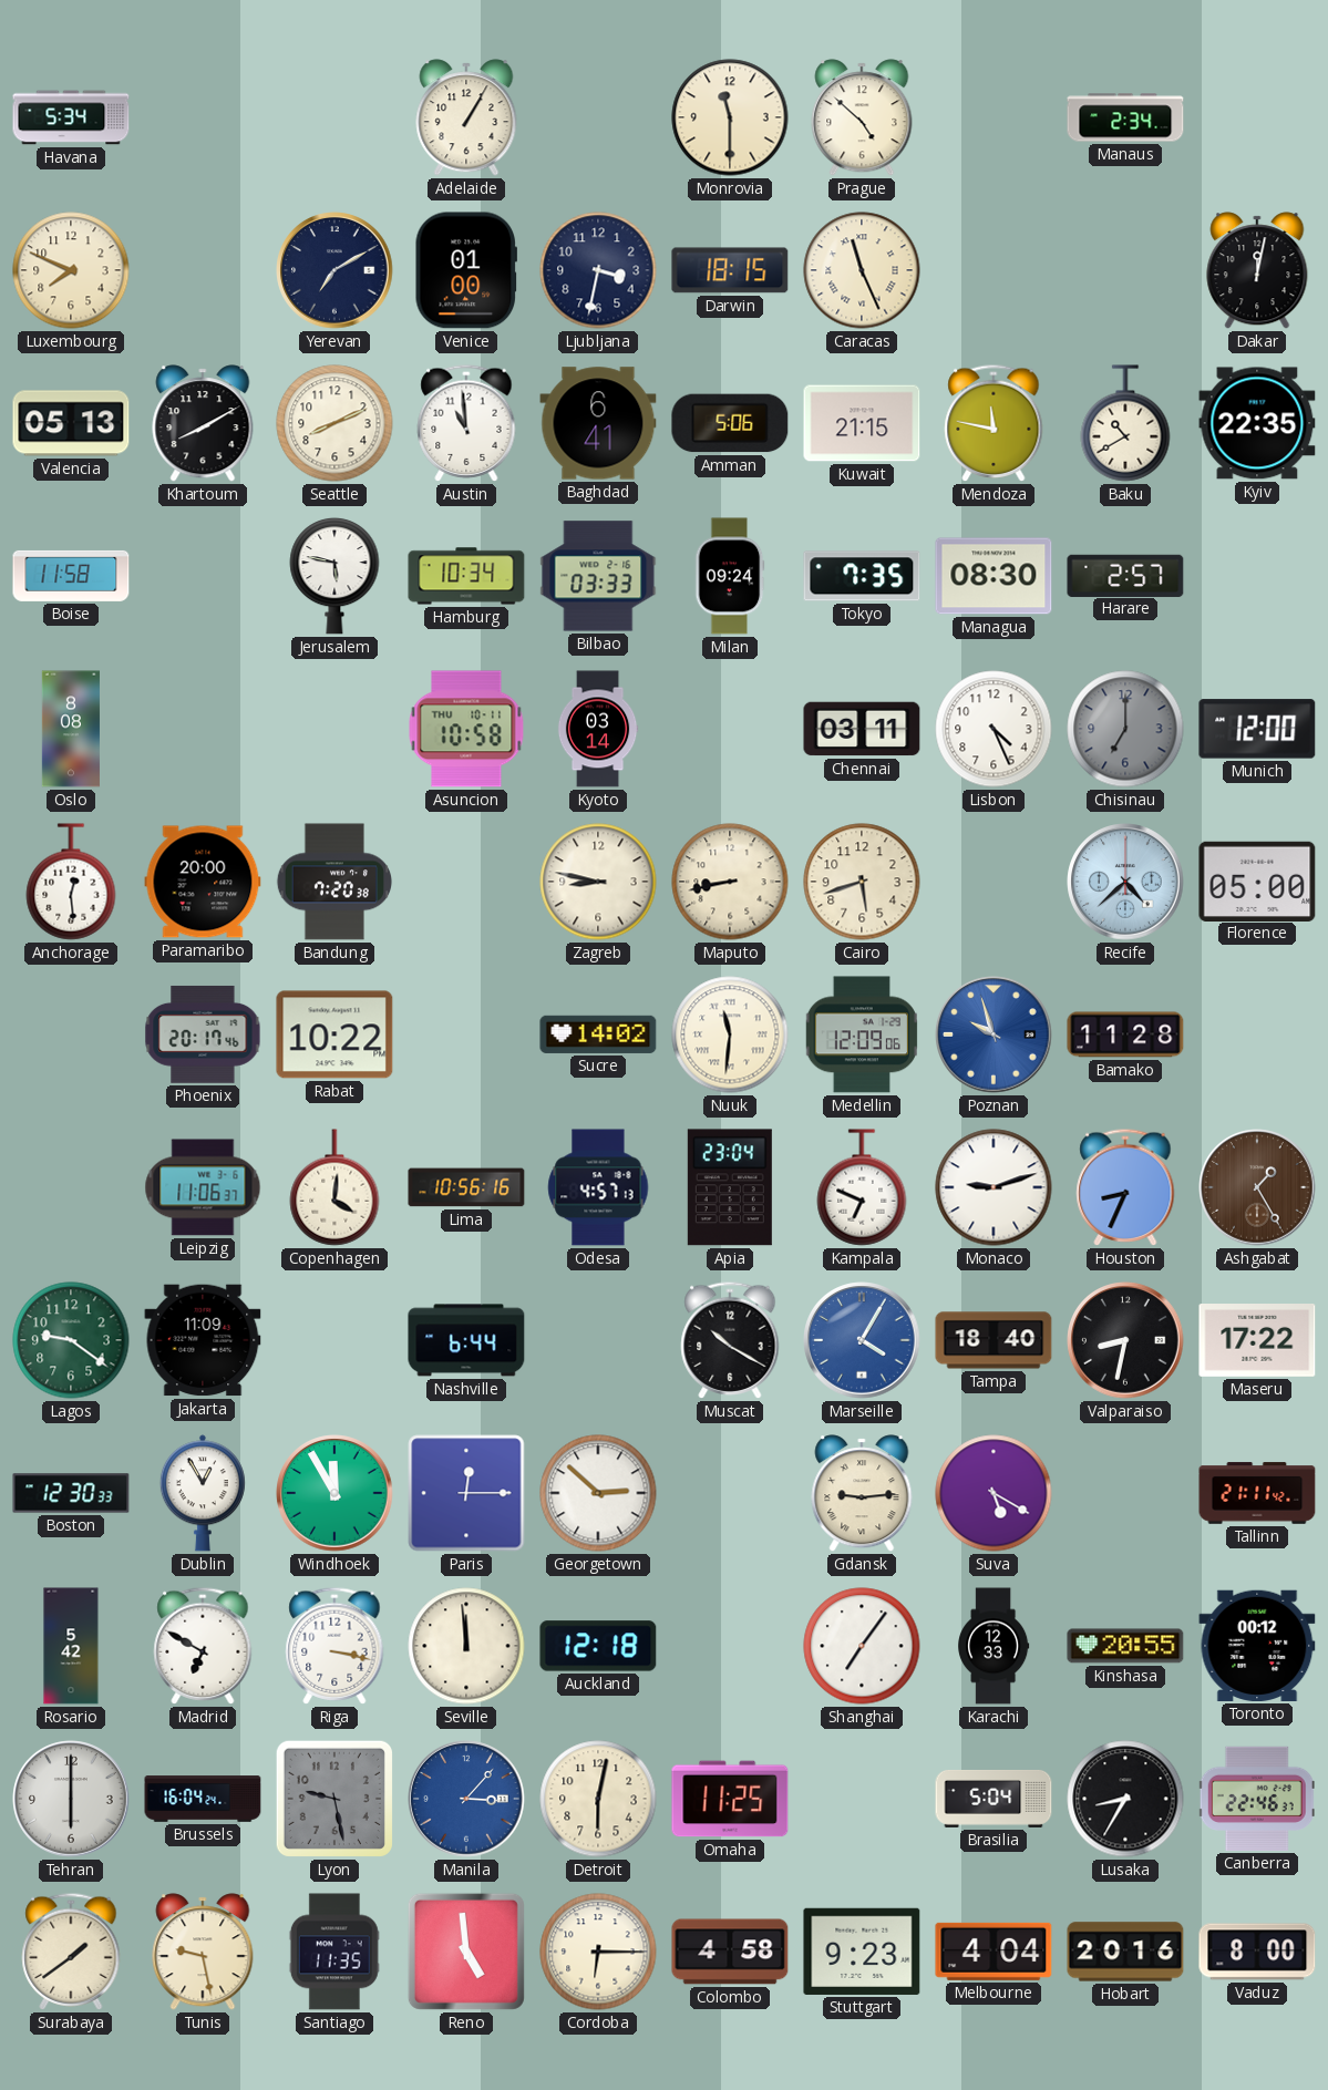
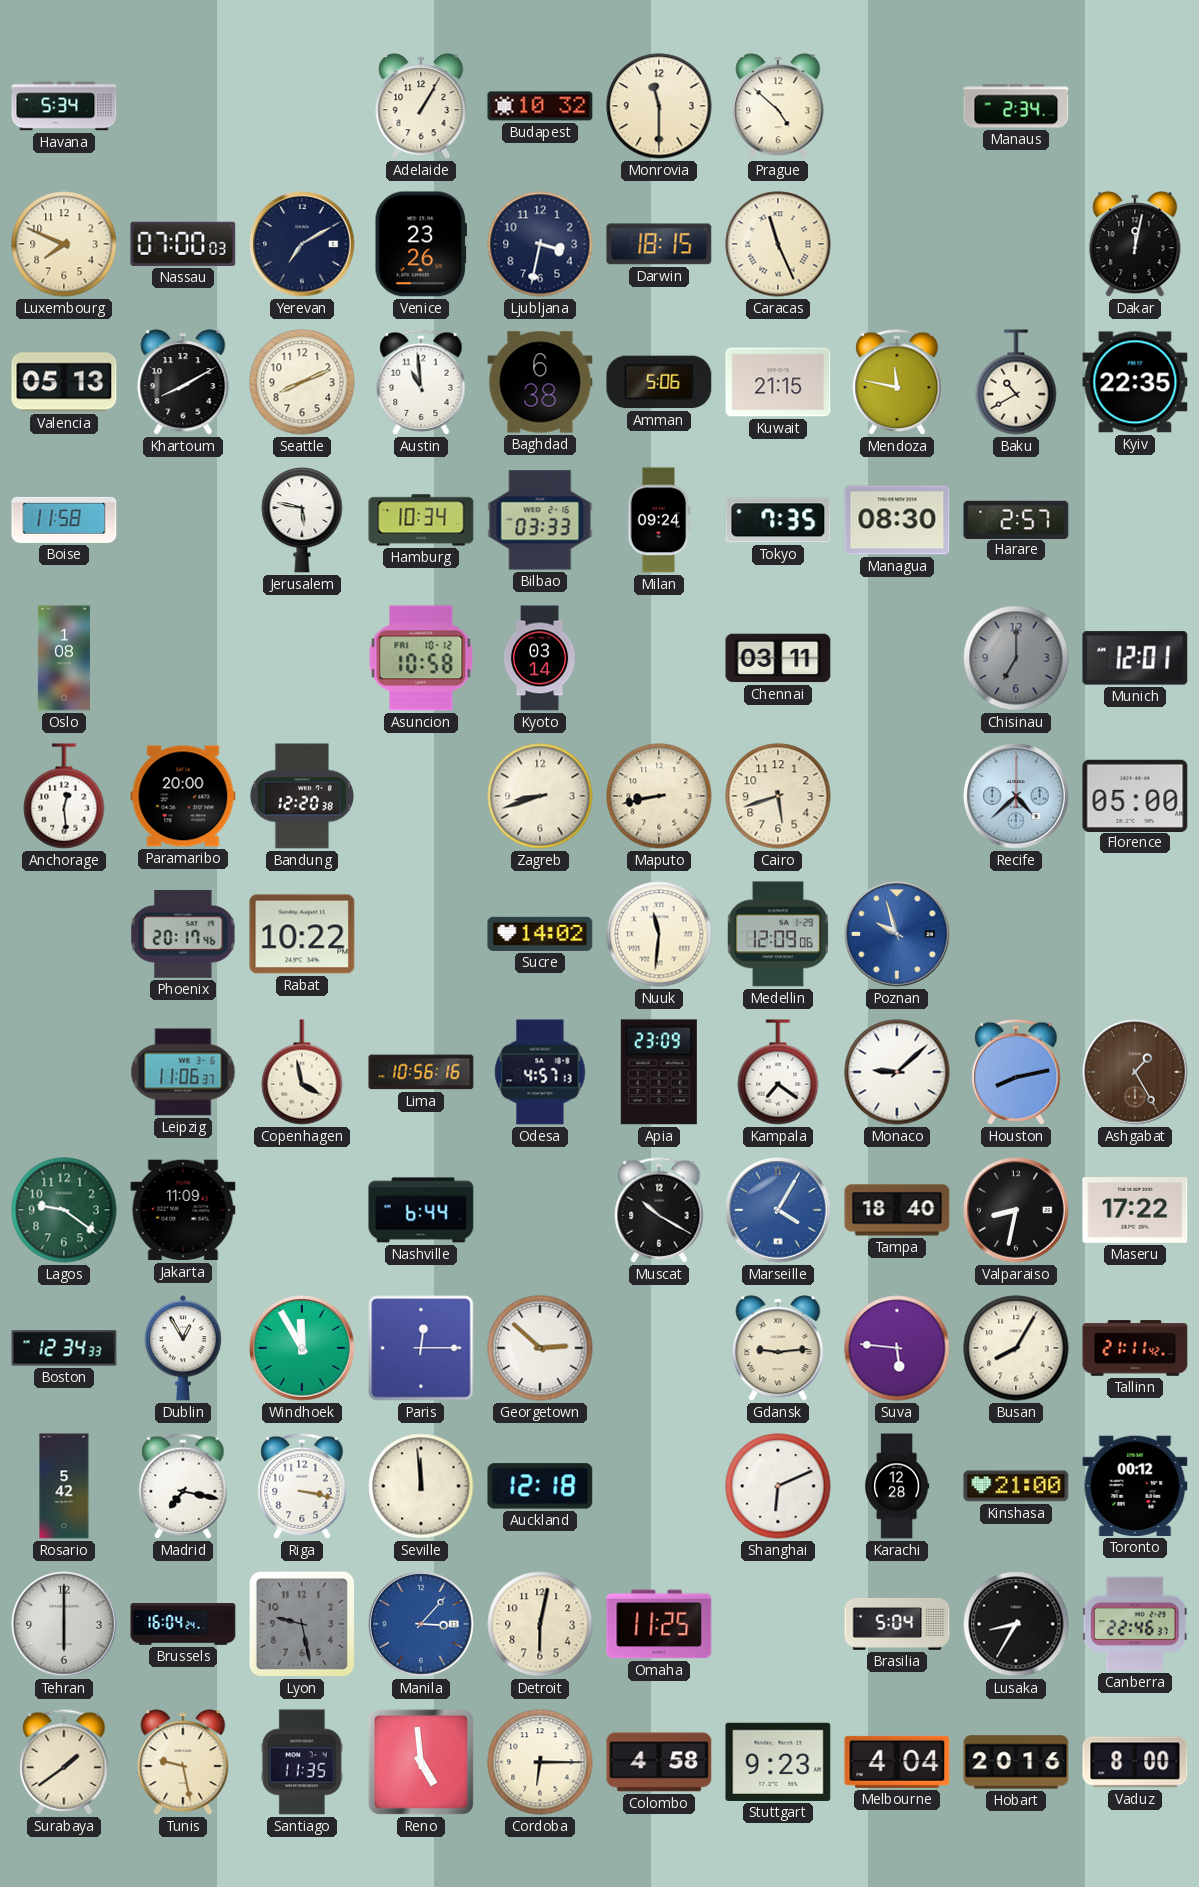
Budapest: none -> 10:32 (540, 106)
Nassau: none -> 07:00 (183, 244)
Venice: 01:00 -> 23:26 (421, 244)
Baghdad: 6:41 -> 6:38 (540, 382)
Oslo: 8:08 -> 1:08 (63, 658)
Asuncion date: THU 10-11 -> FRI 10-12 (421, 658)
Lisbon: 4:26 -> none (994, 729)
Munich: 12:00 -> 12:01 (1135, 658)
Bandung: 7:20 -> 12:20 (301, 796)
Zagreb: 8:47 -> 8:42 (540, 796)
Bamako: 11:28 -> none (1125, 1034)
Copenhagen: 4:01 -> 3:58 (302, 1072)
Apia: 23:04 -> 23:09 (659, 1072)
Kampala: 6:49 -> 7:21 (778, 1072)
Monaco: 9:12 -> 9:08 (897, 1072)
Houston: 8:34 -> 8:13 (1016, 1072)
Boston: 12:30 -> 12:34 (64, 1348)
Suva: 5:20 -> 5:46 (897, 1348)
Busan: none -> 8:05 (1016, 1348)
Madrid: 6:50 -> 7:17 (183, 1486)
Shanghai: 7:06 -> 6:11 (778, 1486)
Karachi: 12:33 -> 12:28 (898, 1486)
Kinshasa: 20:55 -> 21:00 (1016, 1486)
